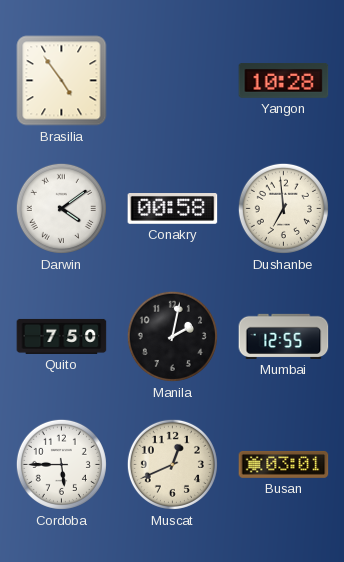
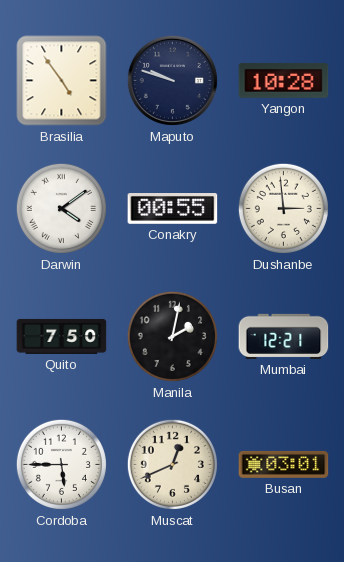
Maputo: none -> 9:48 (172, 80)
Conakry: 00:58 -> 00:55 (173, 209)
Dushanbe: 6:59 -> 2:59 (283, 208)
Mumbai: 12:55 -> 12:21 (284, 336)
